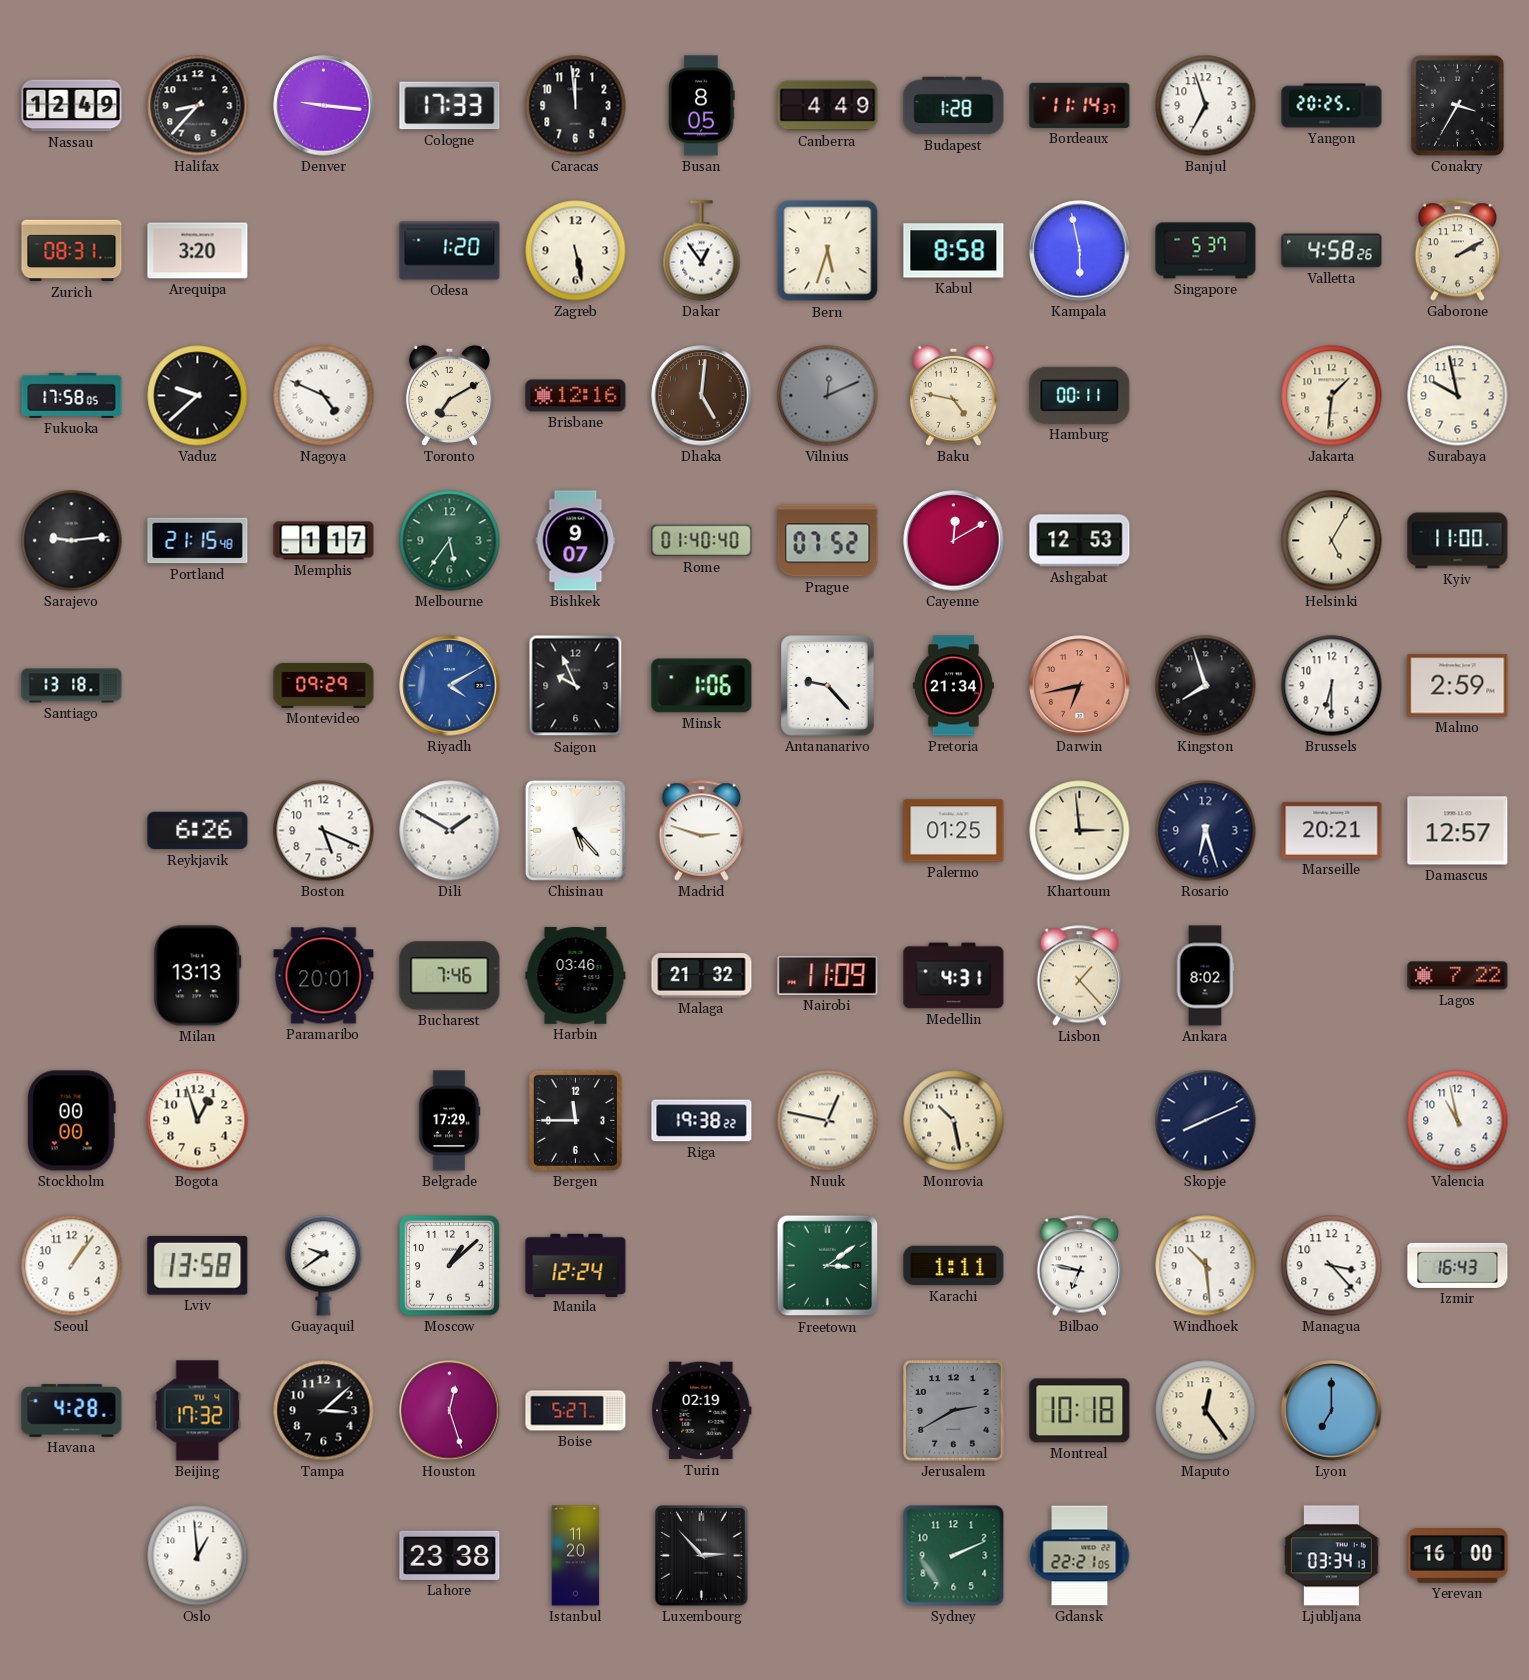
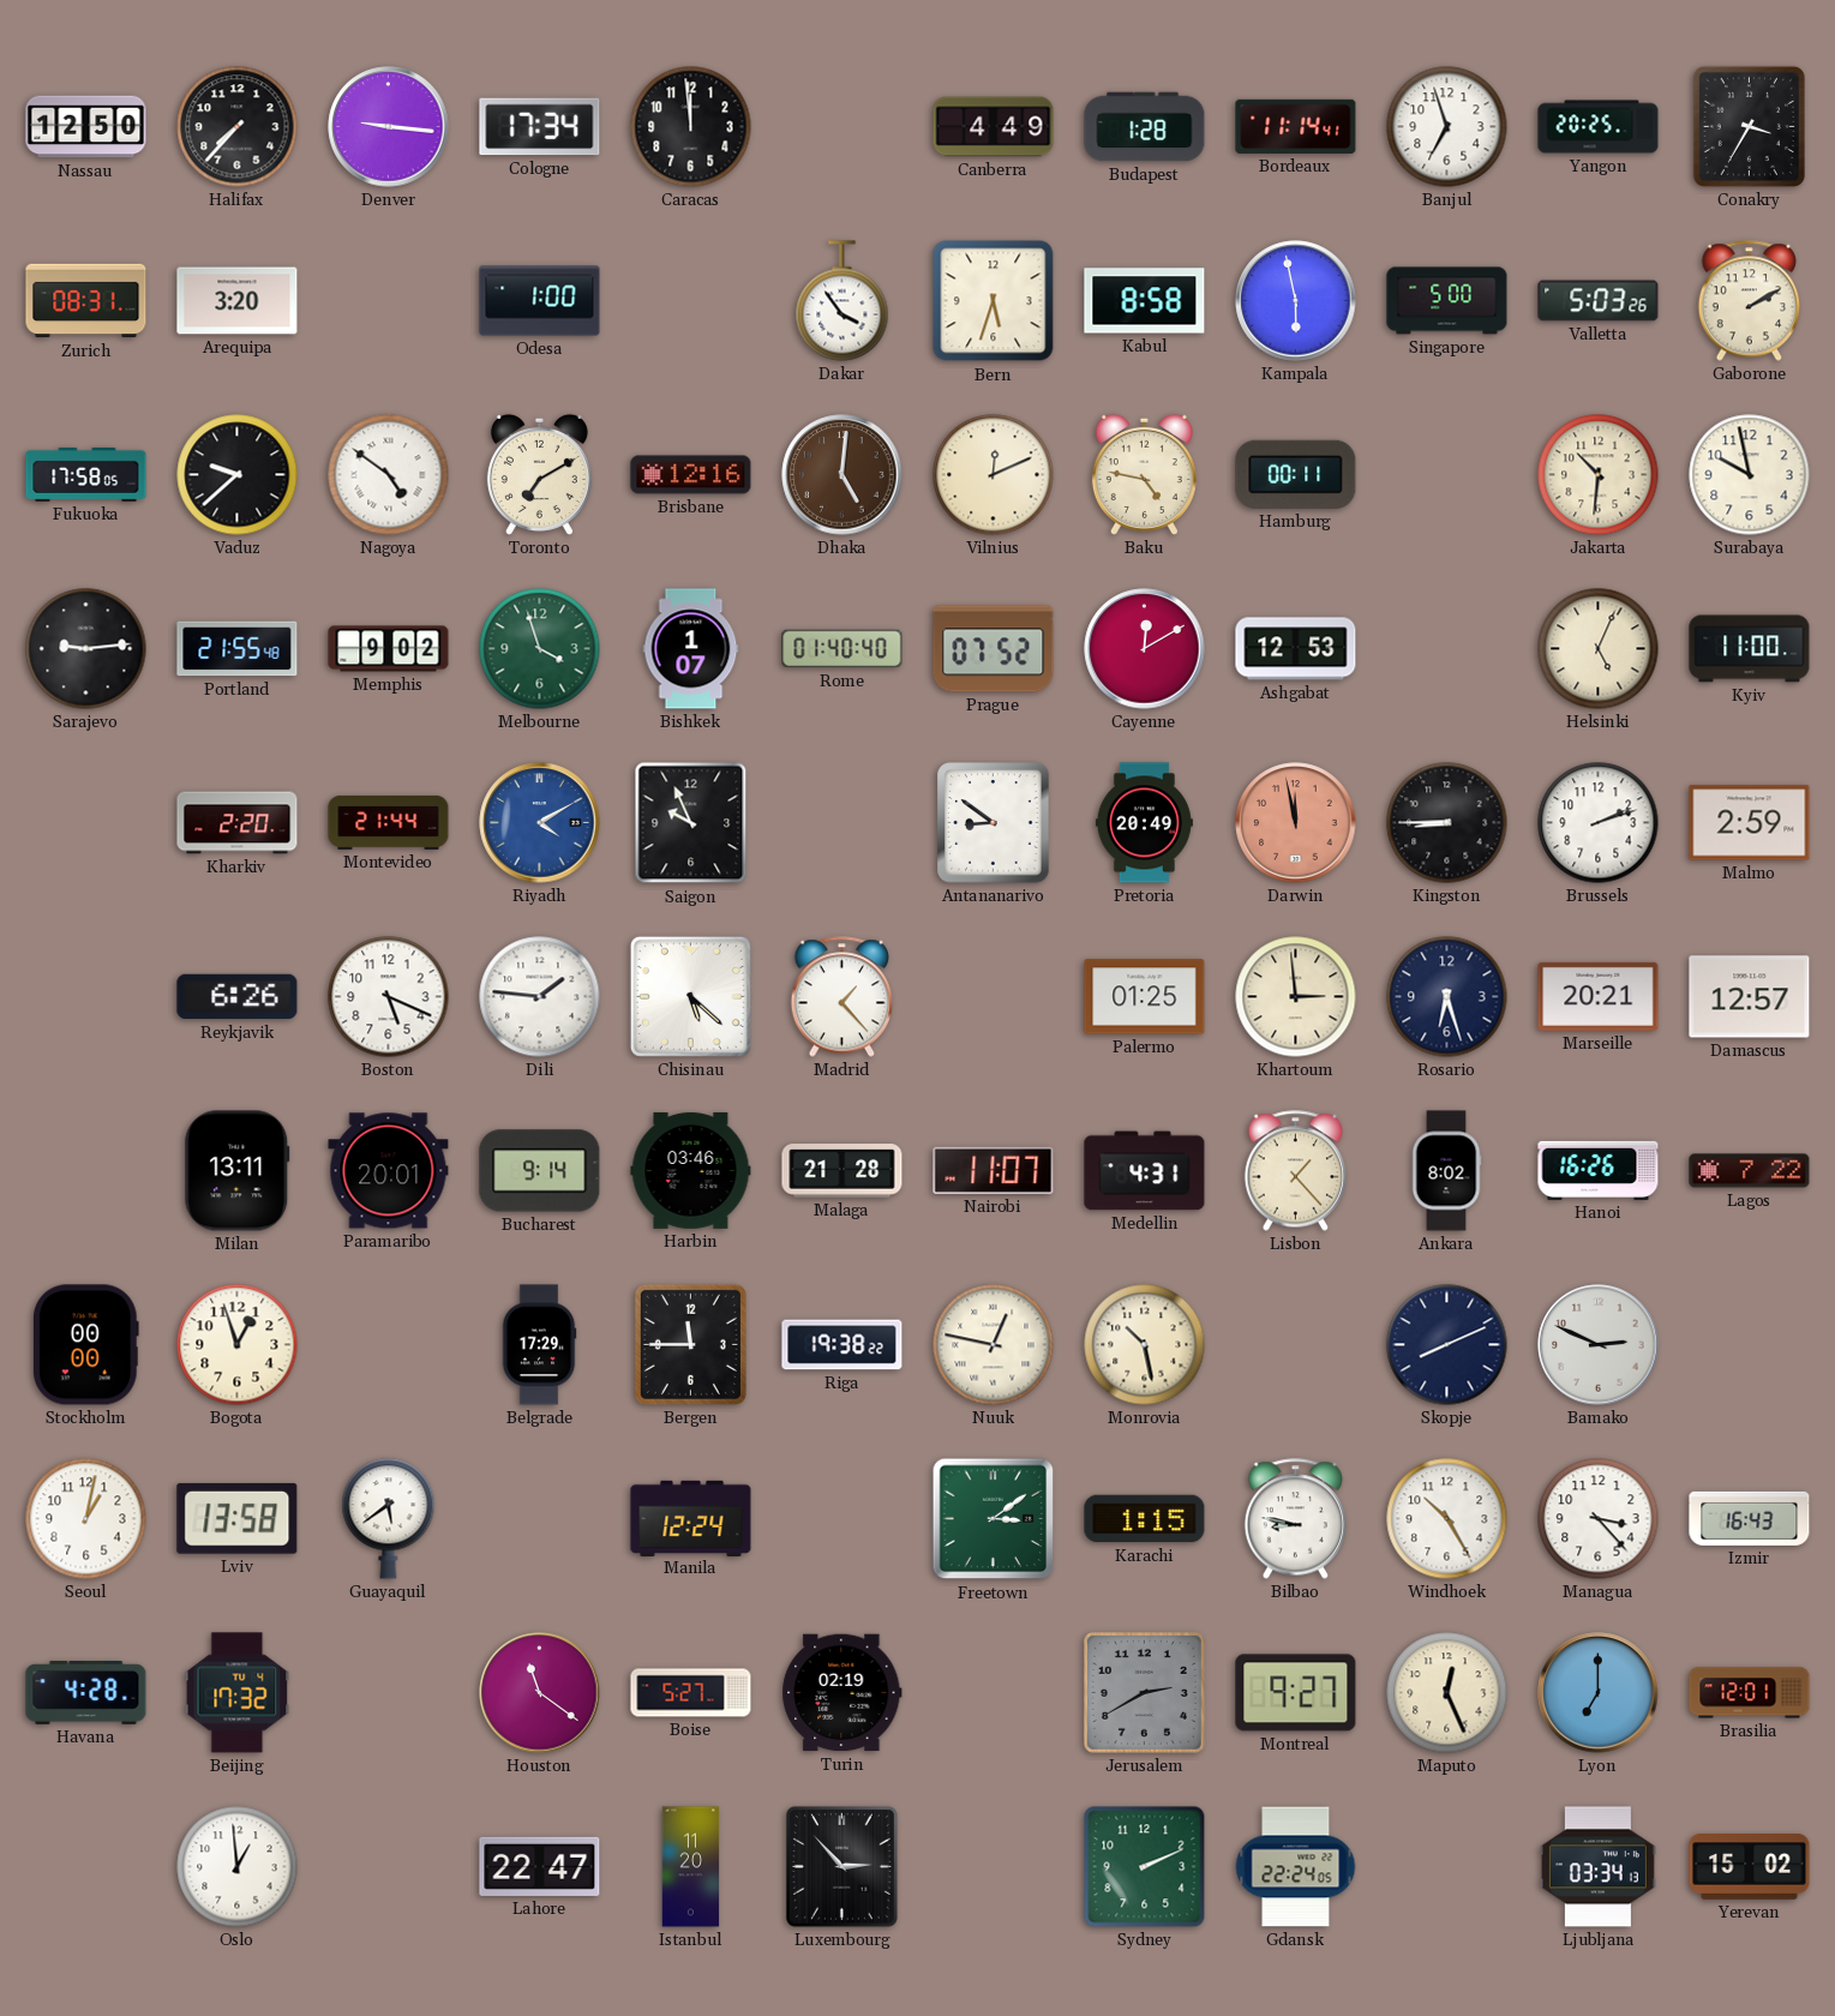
Nassau: 12:49 -> 12:50 (86, 127)
Halifax: 8:37 -> 7:37 (238, 127)
Cologne: 17:33 -> 17:34 (540, 127)
Busan: 8:05 -> none (702, 106)
Bordeaux: 11:14:37 -> 11:14:41 (1296, 126)
Odesa: 1:20 -> 1:00 (540, 301)
Zagreb: 5:28 -> none (576, 251)
Dakar: 12:54 -> 3:54 (842, 301)
Singapore: 5:37 -> 5:00 (1447, 301)
Valletta: 4:58 -> 5:03 (1599, 301)
Nagoya: 4:49 -> 4:51 (389, 475)
Vilnius dial: grey -> cream (994, 475)
Jakarta: 1:31 -> 10:31 (1599, 475)
Portland: 21:15 -> 21:55 (238, 649)
Memphis: 1:17 -> 9:02 (389, 649)
Melbourne: 5:36 -> 3:57 (540, 649)
Bishkek: 9:07 -> 1:07 (691, 649)
Helsinki: 5:05 -> 5:04 (1599, 649)
Santiago: 13:18 -> none (72, 686)
Kharkiv: none -> 2:20 (238, 823)
Montevideo: 09:29 -> 21:44 (389, 822)
Minsk: 1:06 -> none (702, 686)
Antananarivo: 9:23 -> 8:51 (994, 823)
Pretoria: 21:34 -> 20:49 (1144, 823)
Darwin: 6:43 -> 11:58 (1296, 823)
Kingston: 7:57 -> 8:45 (1447, 823)
Brussels: 6:30 -> 2:12 (1599, 823)
Dili: 1:50 -> 1:46 (540, 997)
Chisinau: 5:23 -> 5:22 (690, 996)
Madrid: 2:48 -> 1:23 (841, 997)
Milan: 13:13 -> 13:11 (238, 1171)
Bucharest: 7:46 -> 9:14 (540, 1171)
Malaga: 21:32 -> 21:28 (842, 1171)
Nairobi: 11:09 -> 11:07 (994, 1170)
Hanoi: none -> 16:26 (1599, 1170)
Bamako: none -> 2:49 (1599, 1345)
Valencia: 10:58 -> none (1458, 1121)
Seoul: 1:06 -> 1:02 (86, 1519)
Guayaquil: 9:39 -> 5:39 (389, 1519)
Moscow: 1:08 -> none (450, 1266)
Karachi: 1:11 -> 1:15 (1145, 1519)
Bilbao: 6:47 -> 8:47 (1295, 1519)
Windhoek: 10:29 -> 10:25 (1447, 1519)
Tampa: 3:08 -> none (324, 1411)
Houston: 12:27 -> 11:21 (540, 1693)
Montreal: 10:18 -> 9:27 (1296, 1693)
Maputo: 12:24 -> 12:26 (1447, 1693)
Brasilia: none -> 12:01 (1750, 1693)
Lahore: 23:38 -> 22:47 (540, 1866)
Gdansk: 22:21 -> 22:24 (1296, 1867)
Yerevan: 16:00 -> 15:02 (1750, 1867)
